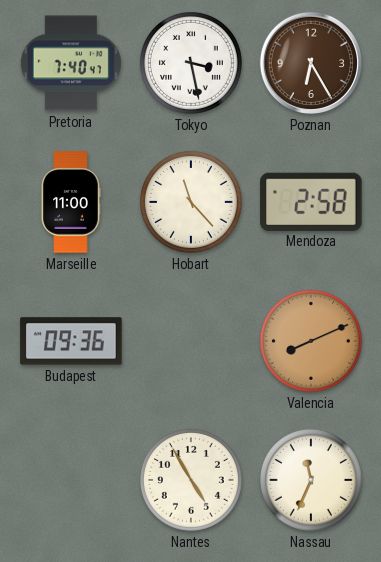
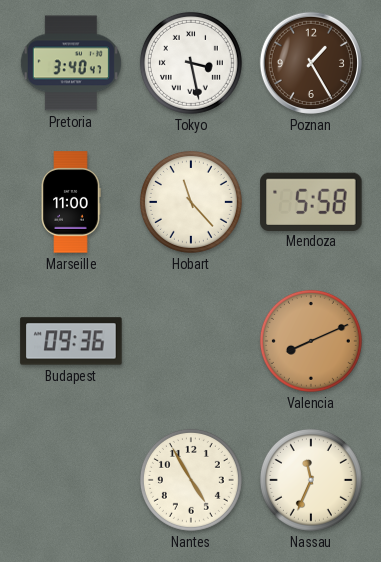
Pretoria: 7:40 -> 3:40 (71, 63)
Poznan: 6:25 -> 1:25 (311, 63)
Mendoza: 2:58 -> 5:58 (311, 201)
